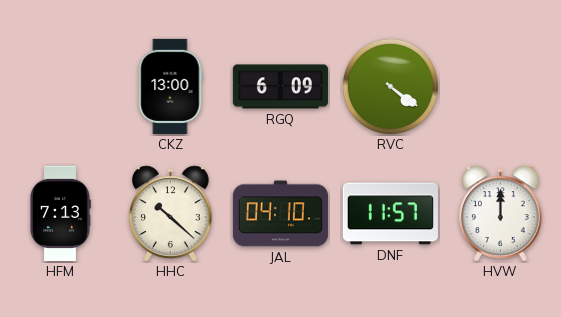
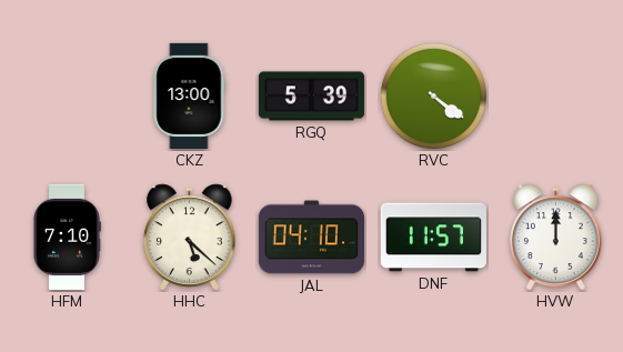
RGQ: 6:09 -> 5:39 (311, 97)
HFM: 7:13 -> 7:10 (67, 237)
HHC: 10:22 -> 5:22 (190, 238)
